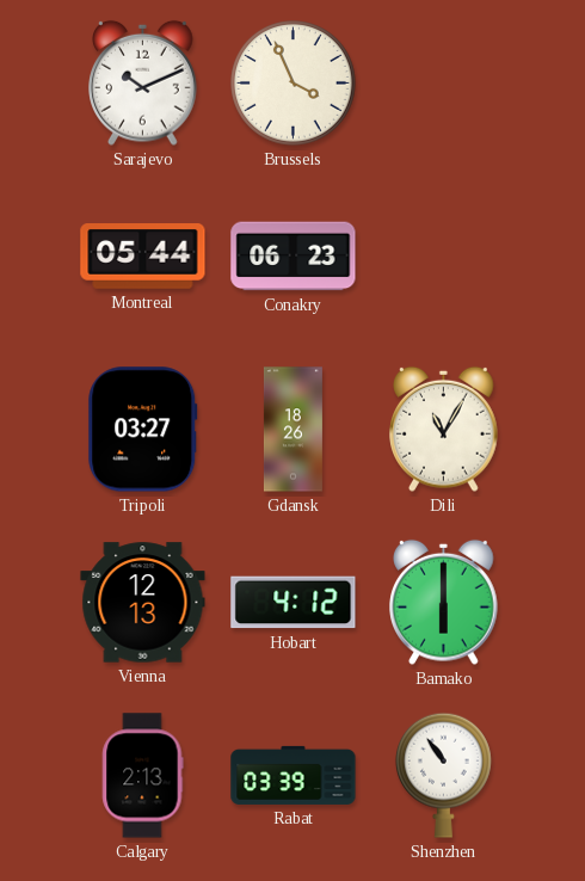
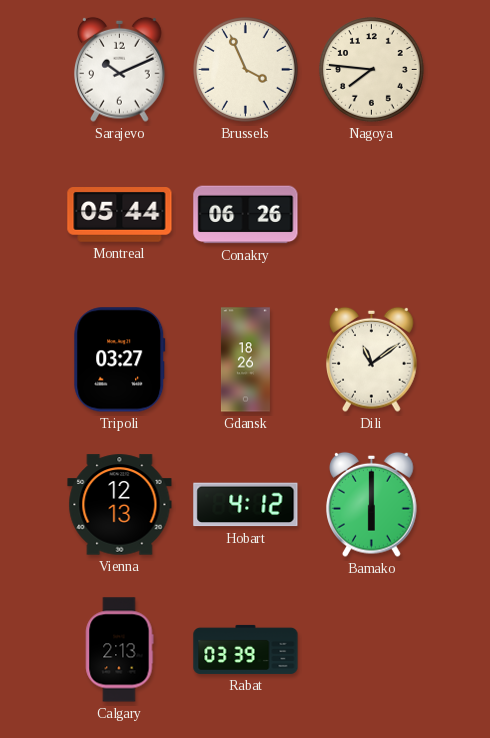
Nagoya: none -> 7:46 (372, 70)
Conakry: 06:23 -> 06:26 (246, 215)
Dili: 11:05 -> 11:09 (372, 359)
Shenzhen: 10:54 -> none (443, 775)
